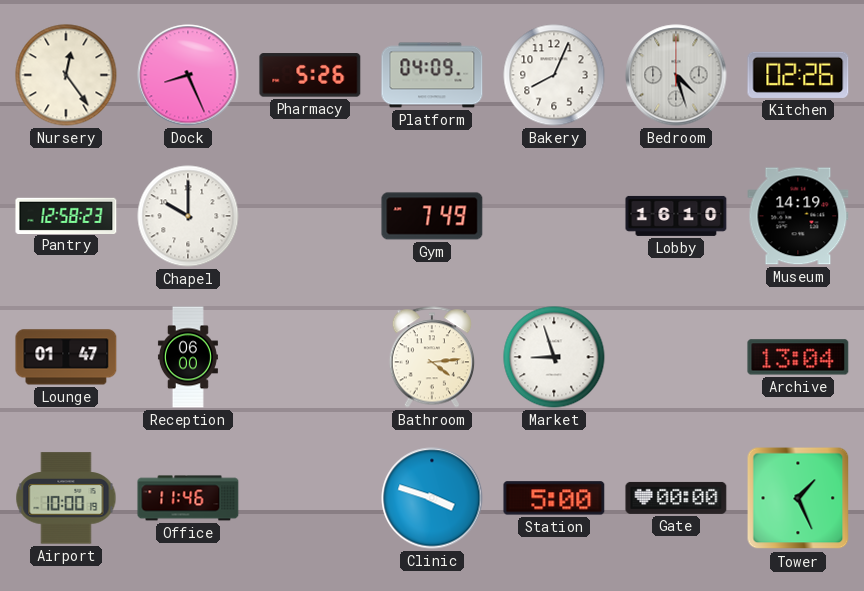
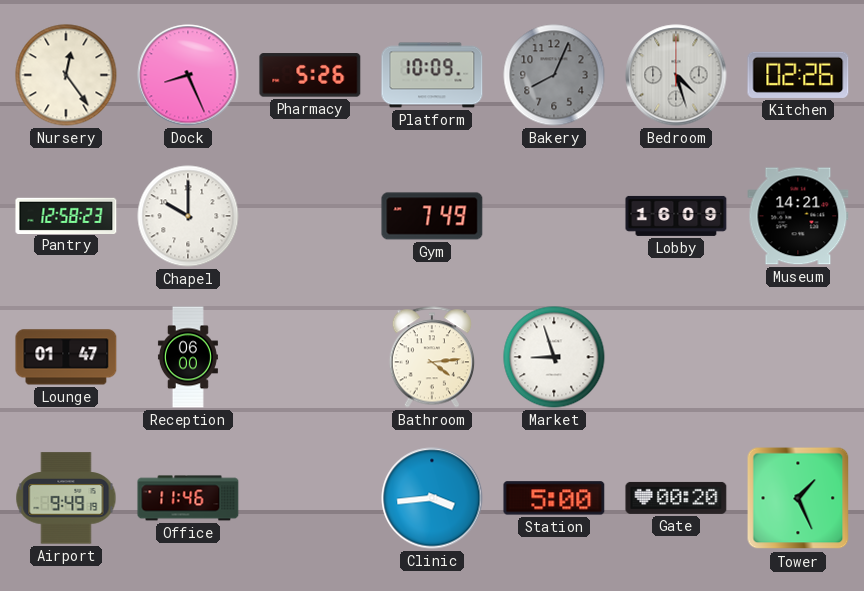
Platform: 04:09 -> 10:09 (432, 75)
Bakery dial: white -> grey (554, 75)
Lobby: 16:10 -> 16:09 (676, 216)
Museum: 14:19 -> 14:21 (798, 216)
Archive: 13:04 -> none (798, 357)
Airport: 10:00 -> 9:49 (66, 498)
Clinic: 3:48 -> 3:44 (432, 498)
Gate: 00:00 -> 00:20 (676, 498)
